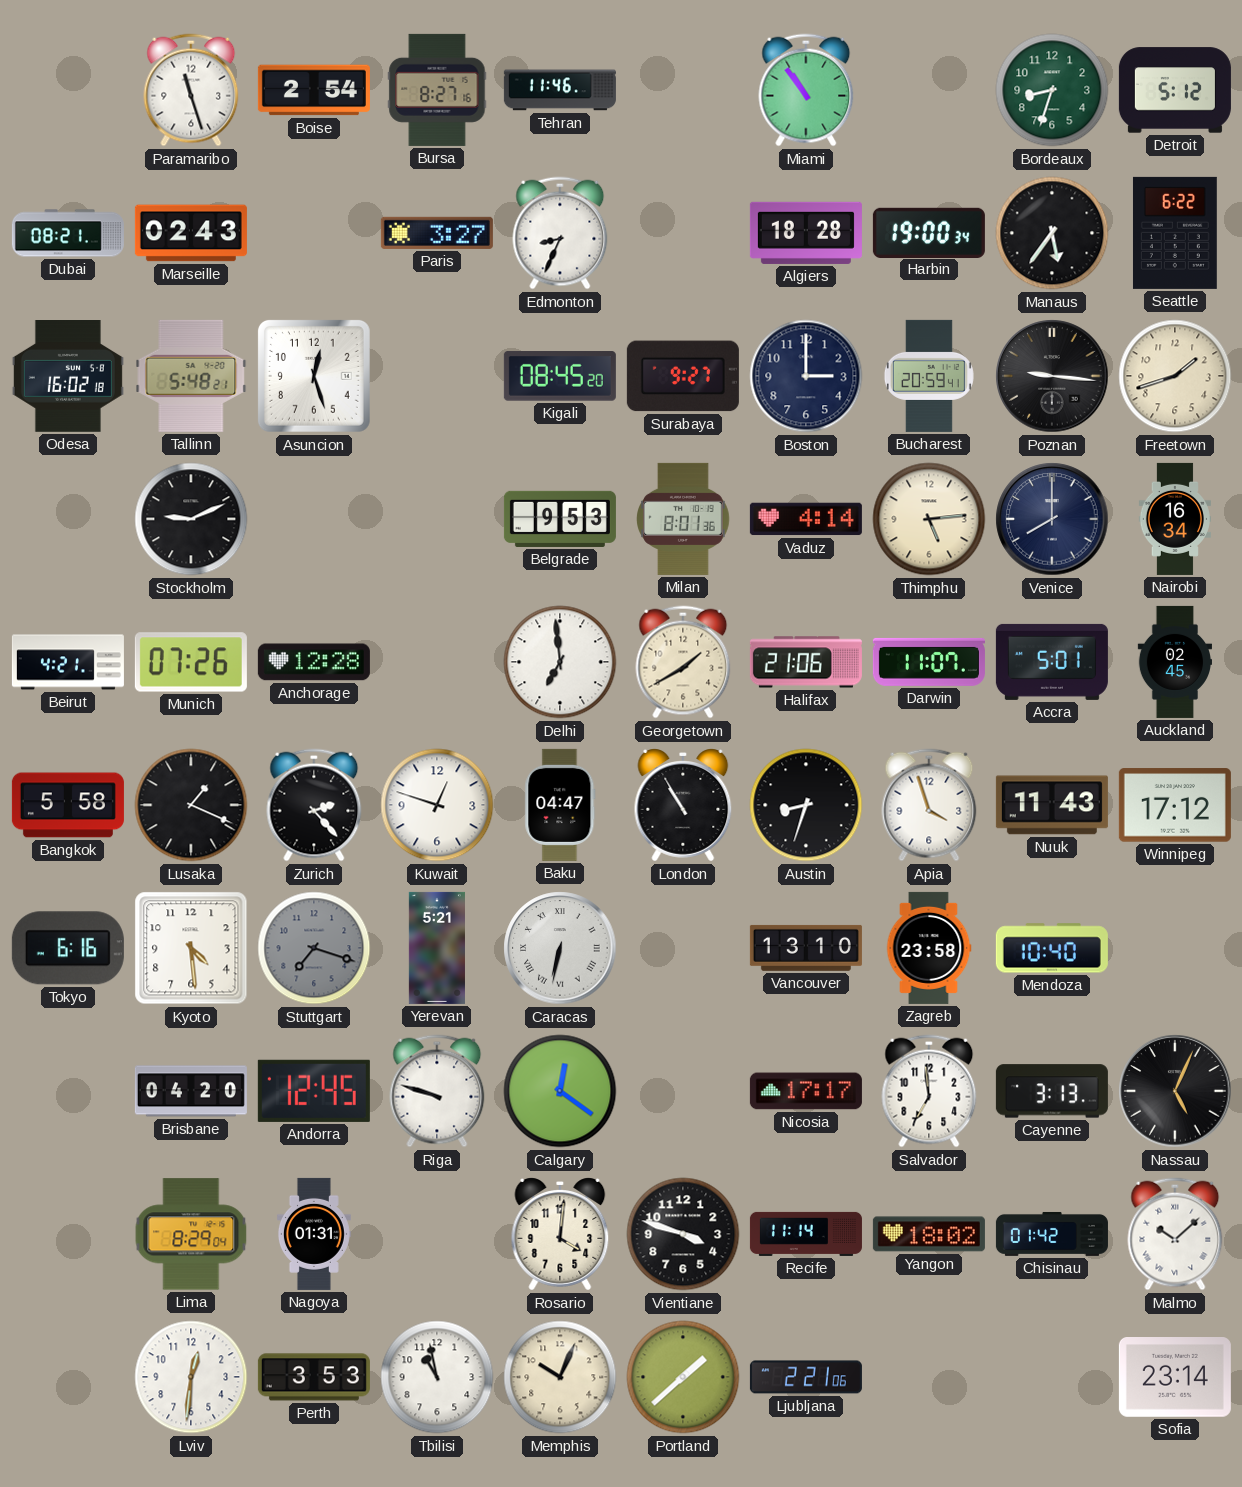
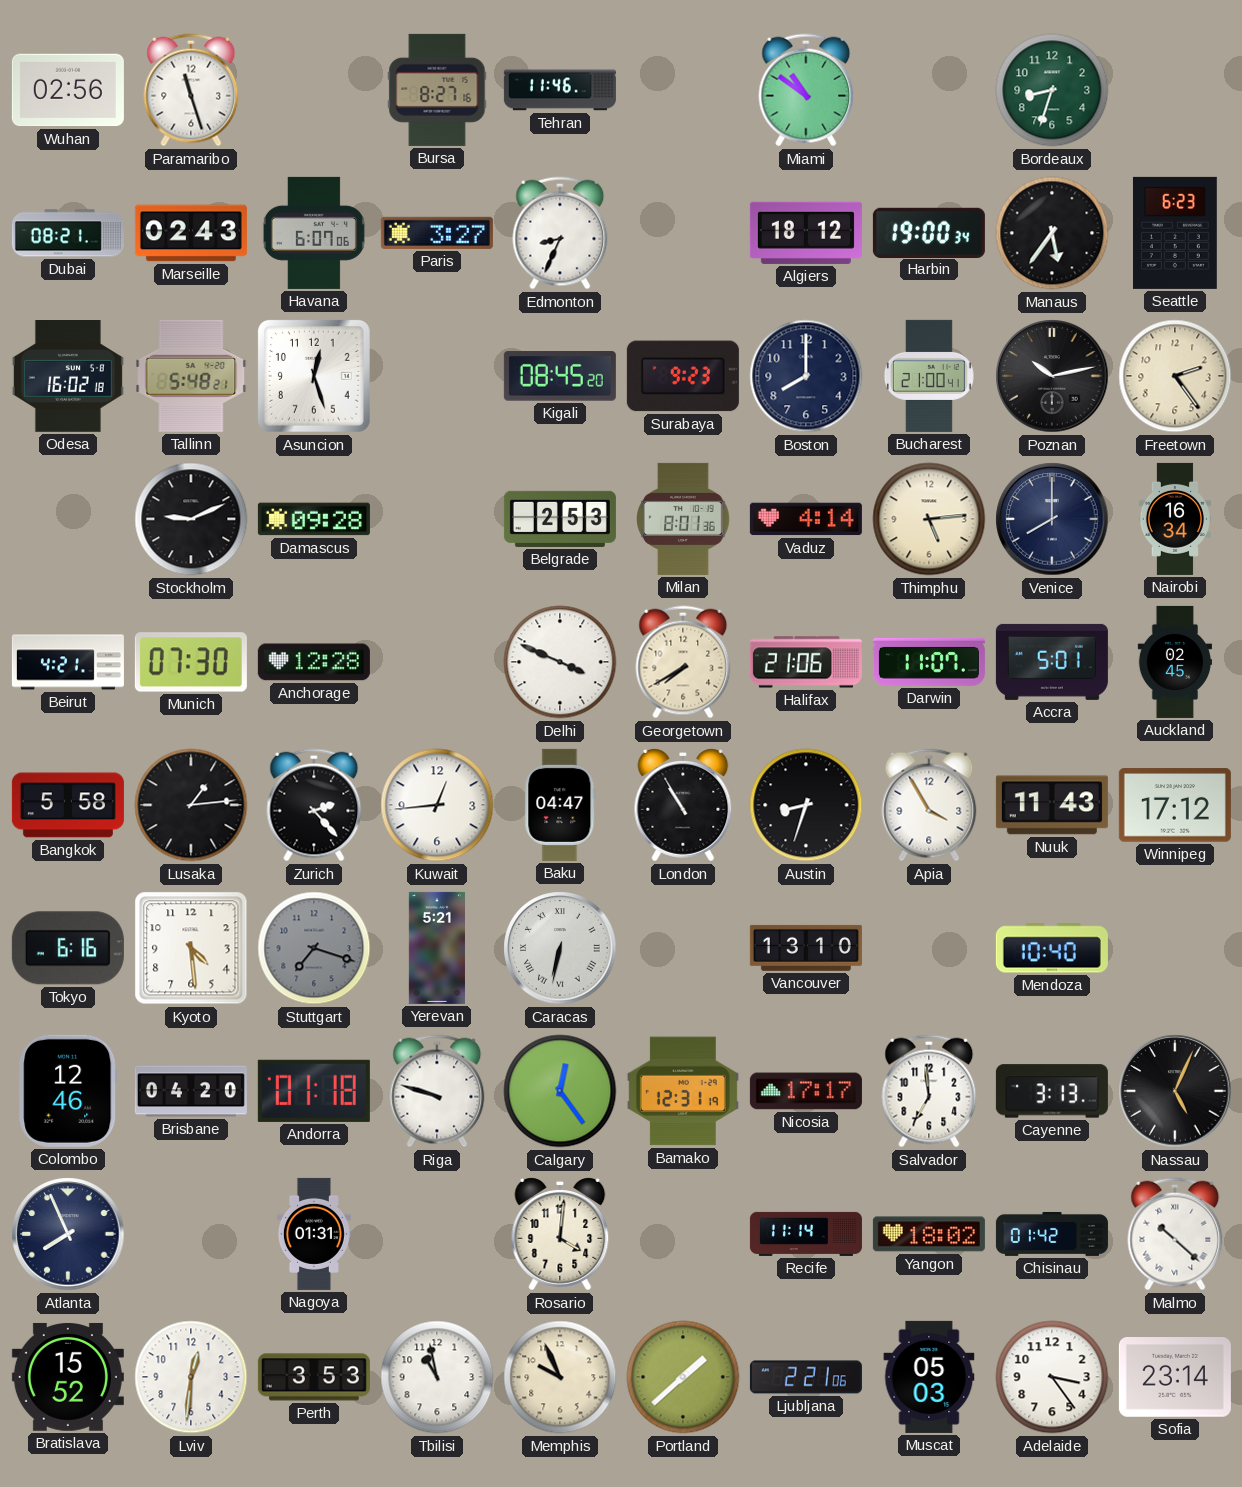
Wuhan: none -> 02:56 (68, 90)
Boise: 2:54 -> none (314, 90)
Miami: 10:54 -> 10:51 (806, 90)
Detroit: 5:12 -> none (1175, 90)
Havana: none -> 6:07 (314, 233)
Algiers: 18:28 -> 18:12 (806, 233)
Seattle: 6:22 -> 6:23 (1175, 233)
Surabaya: 9:27 -> 9:23 (683, 376)
Boston: 3:00 -> 8:00 (806, 376)
Bucharest: 20:59 -> 21:00 (929, 376)
Poznan: 9:16 -> 10:13 (1052, 376)
Freetown: 1:42 -> 2:24 (1175, 376)
Damascus: none -> 09:28 (314, 519)
Belgrade: 9:53 -> 2:53 (560, 519)
Munich: 07:26 -> 07:30 (191, 662)
Delhi: 6:59 -> 3:49 (560, 662)
Georgetown: 1:40 -> 7:40 (683, 662)
Lusaka: 1:19 -> 1:14 (191, 805)
Kuwait: 12:48 -> 12:44 (437, 805)
Apia: 3:57 -> 3:55 (929, 805)
Zagreb: 23:58 -> none (929, 948)
Colombo: none -> 12:46 (68, 1091)
Andorra: 12:45 -> 01:18 (314, 1091)
Calgary: 12:21 -> 12:24 (560, 1091)
Bamako: none -> 12:31 (683, 1091)
Atlanta: none -> 7:56 (68, 1234)
Lima: 8:29 -> none (191, 1234)
Vientiane: 3:48 -> none (683, 1234)
Malmo: 10:08 -> 10:22 (1175, 1234)
Bratislava: none -> 15:52 (68, 1377)
Memphis: 10:04 -> 9:56 (560, 1377)
Muscat: none -> 05:03 (929, 1377)
Adelaide: none -> 3:24 (1052, 1377)
